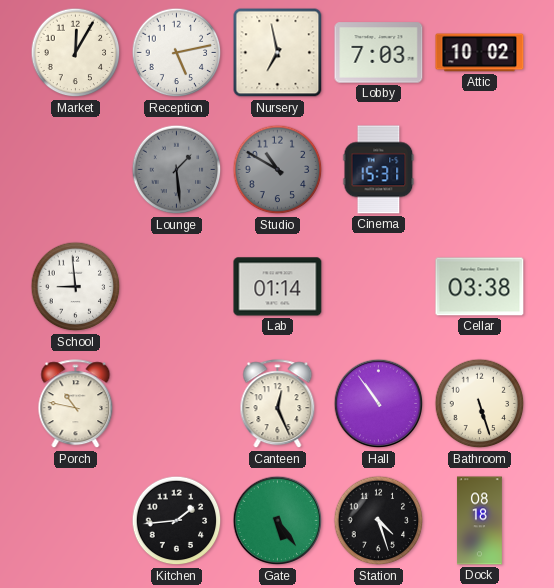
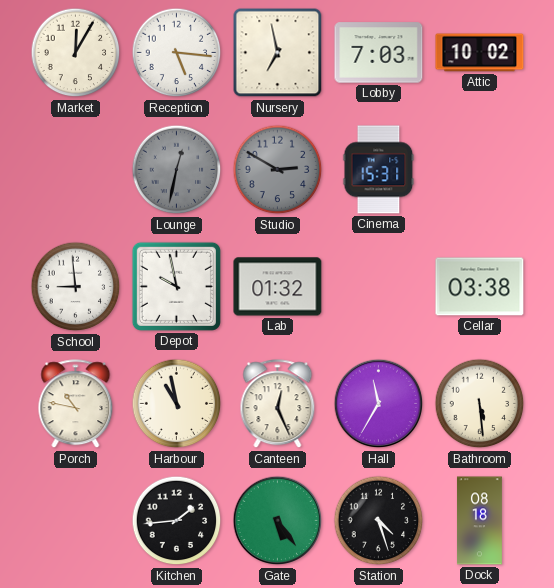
Reception: 5:13 -> 5:16 (177, 53)
Lounge: 1:29 -> 12:32 (177, 170)
Studio: 10:50 -> 2:50 (278, 170)
Depot: none -> 9:58 (176, 286)
Lab: 01:14 -> 01:32 (278, 287)
Harbour: none -> 10:58 (177, 404)
Hall: 10:54 -> 11:35 (379, 404)
Bathroom: 5:27 -> 5:29 (480, 404)
